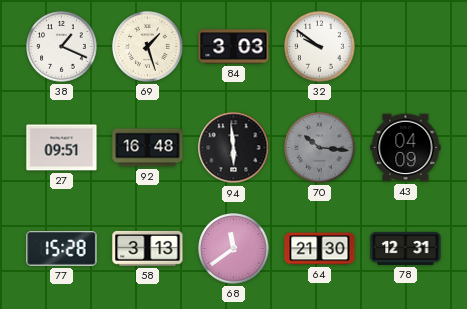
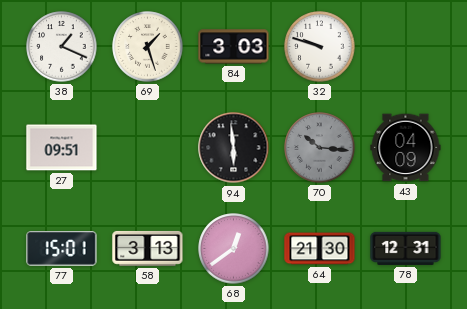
32: 9:51 -> 9:48 (320, 47)
92: 16:48 -> none (148, 148)
77: 15:28 -> 15:01 (62, 249)
68: 11:39 -> 12:39 (234, 249)
